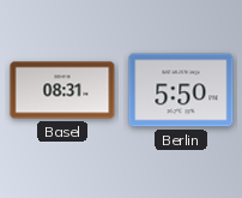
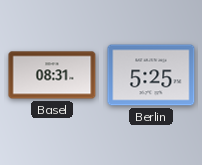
Berlin: 5:50 -> 5:25 (151, 75)
